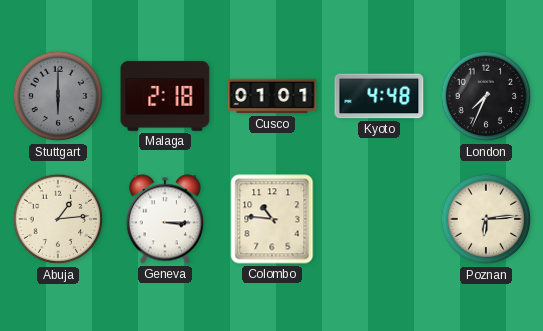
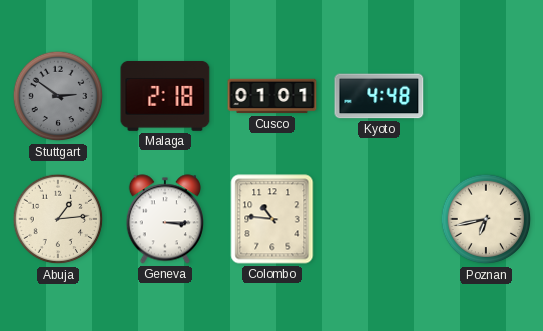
Stuttgart: 6:00 -> 2:51 (58, 96)
London: 7:34 -> none (486, 96)
Poznan: 6:14 -> 6:43 (486, 219)
